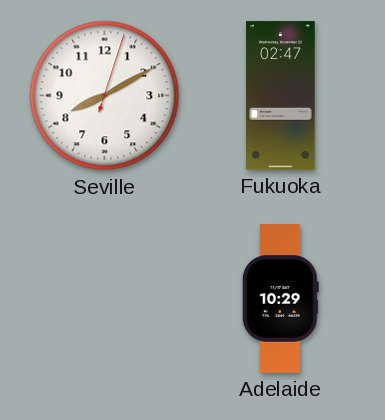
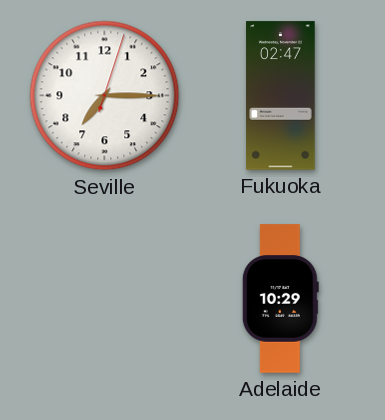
Seville: 8:10 -> 7:15 (105, 96)
